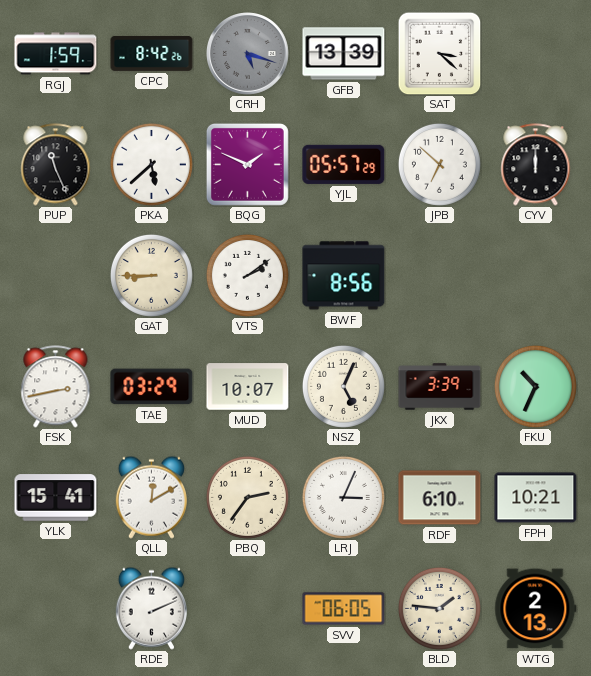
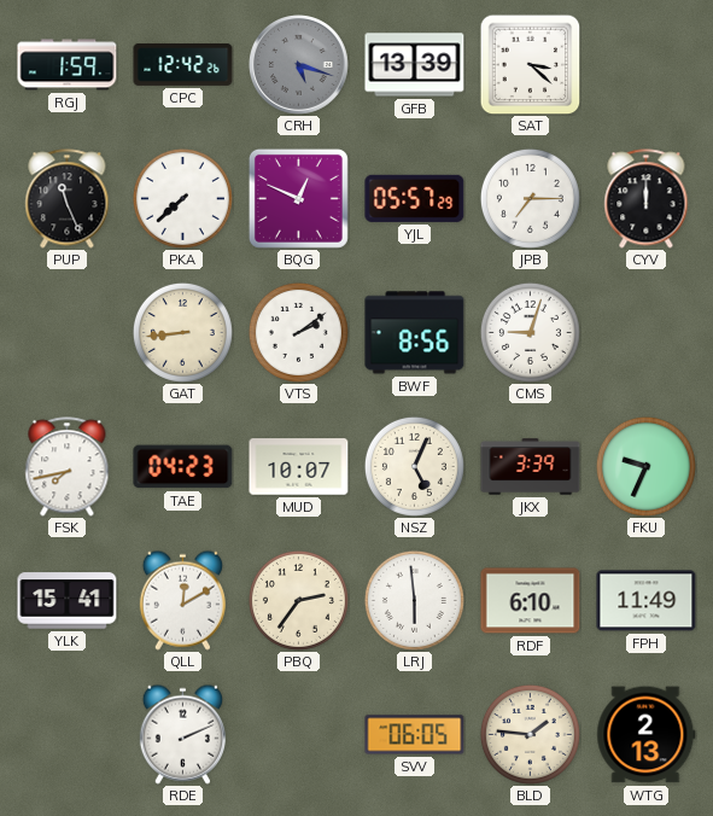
CPC: 8:42 -> 12:42 (183, 65)
PKA: 5:38 -> 7:38 (182, 198)
BQG: 1:49 -> 12:49 (298, 198)
JPB: 6:52 -> 7:15 (530, 198)
GAT: 8:45 -> 8:44 (182, 332)
CMS: none -> 9:03 (530, 332)
FSK: 2:43 -> 7:43 (68, 467)
TAE: 03:29 -> 04:23 (183, 467)
FKU: 10:34 -> 9:34 (645, 466)
LRJ: 3:04 -> 5:59 (414, 600)
FPH: 10:21 -> 11:49 (647, 601)
